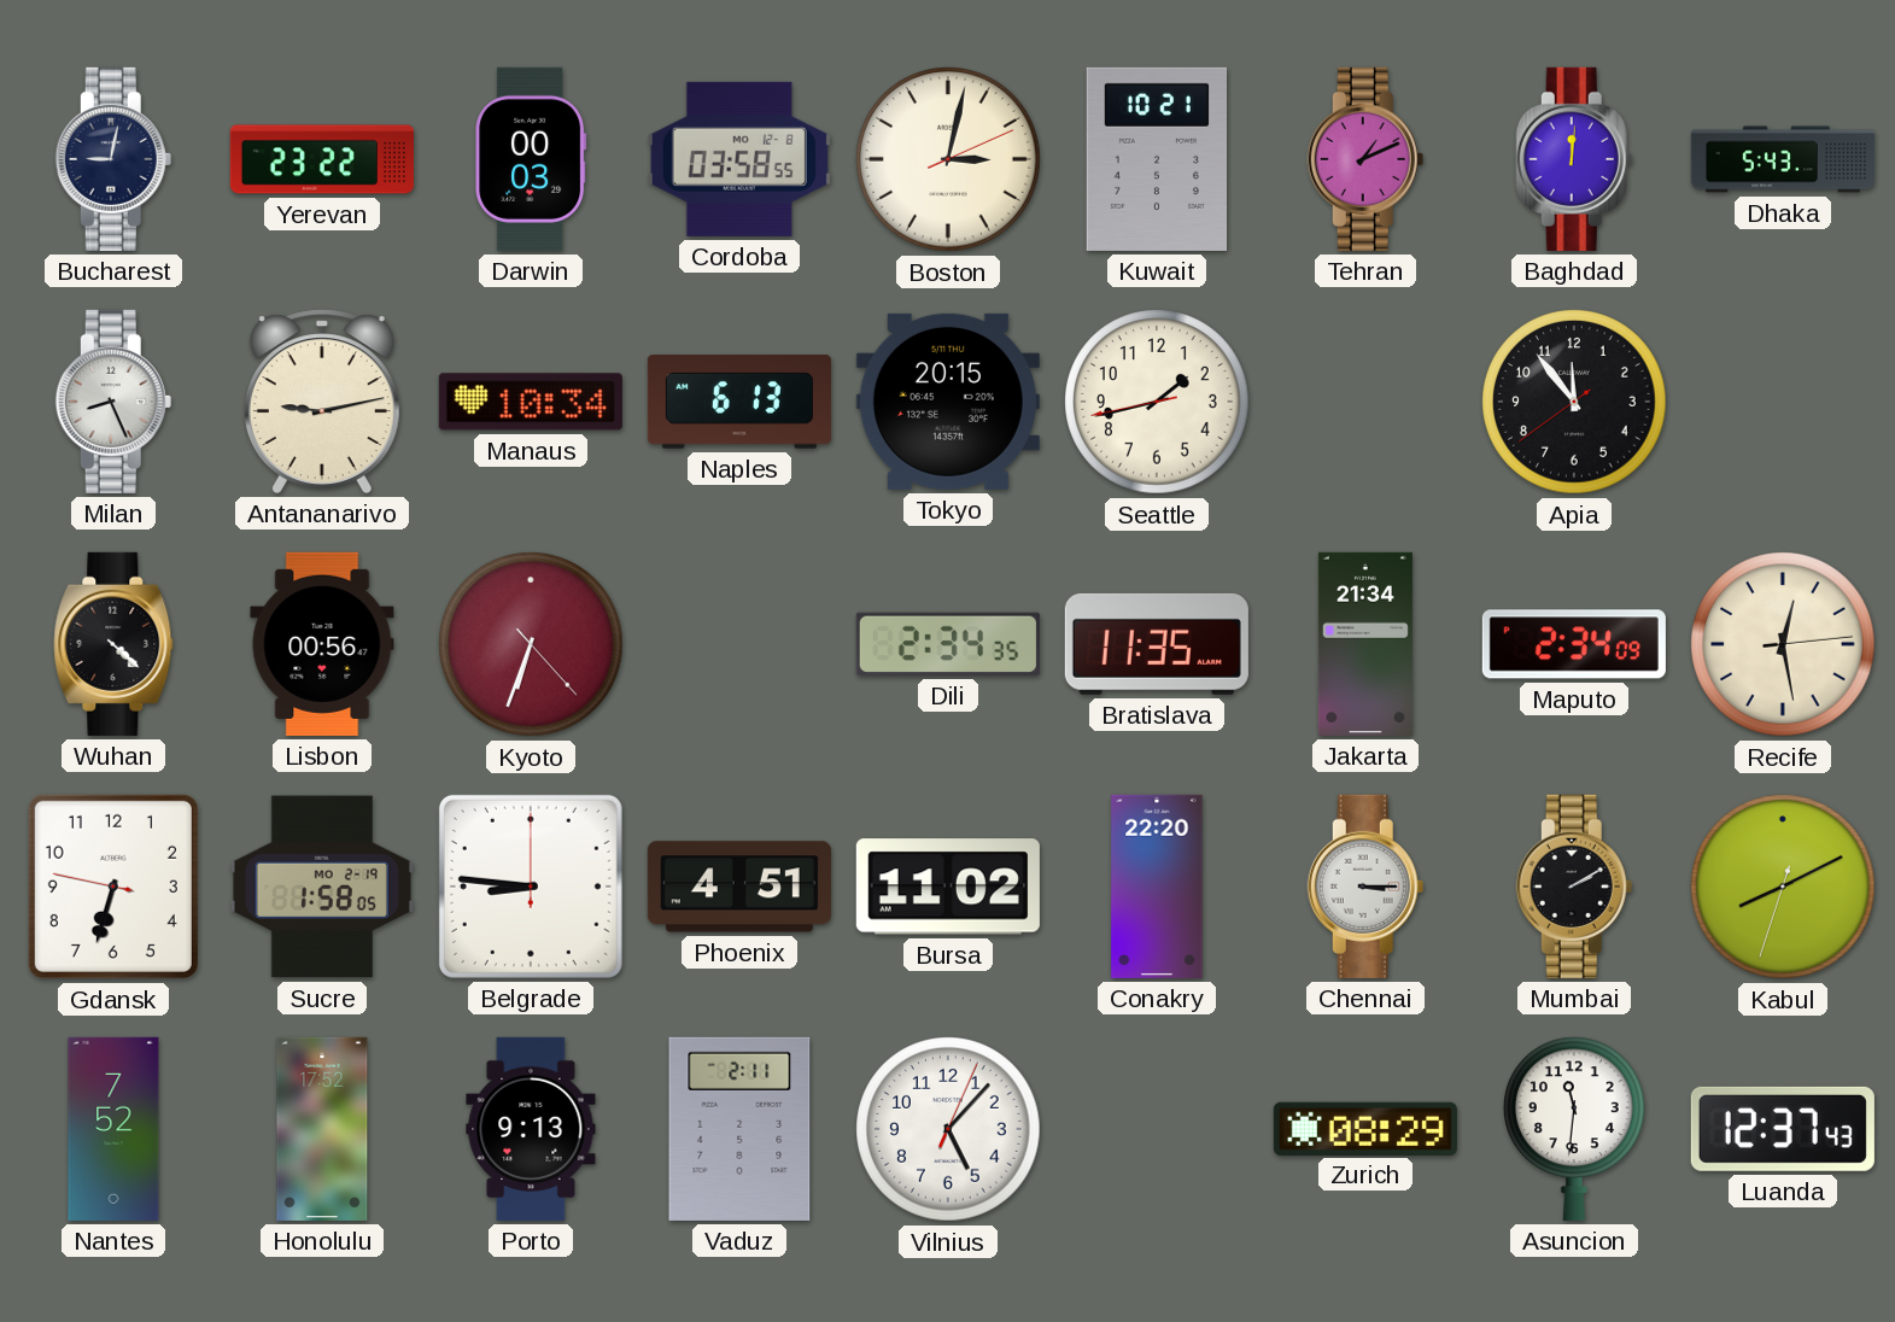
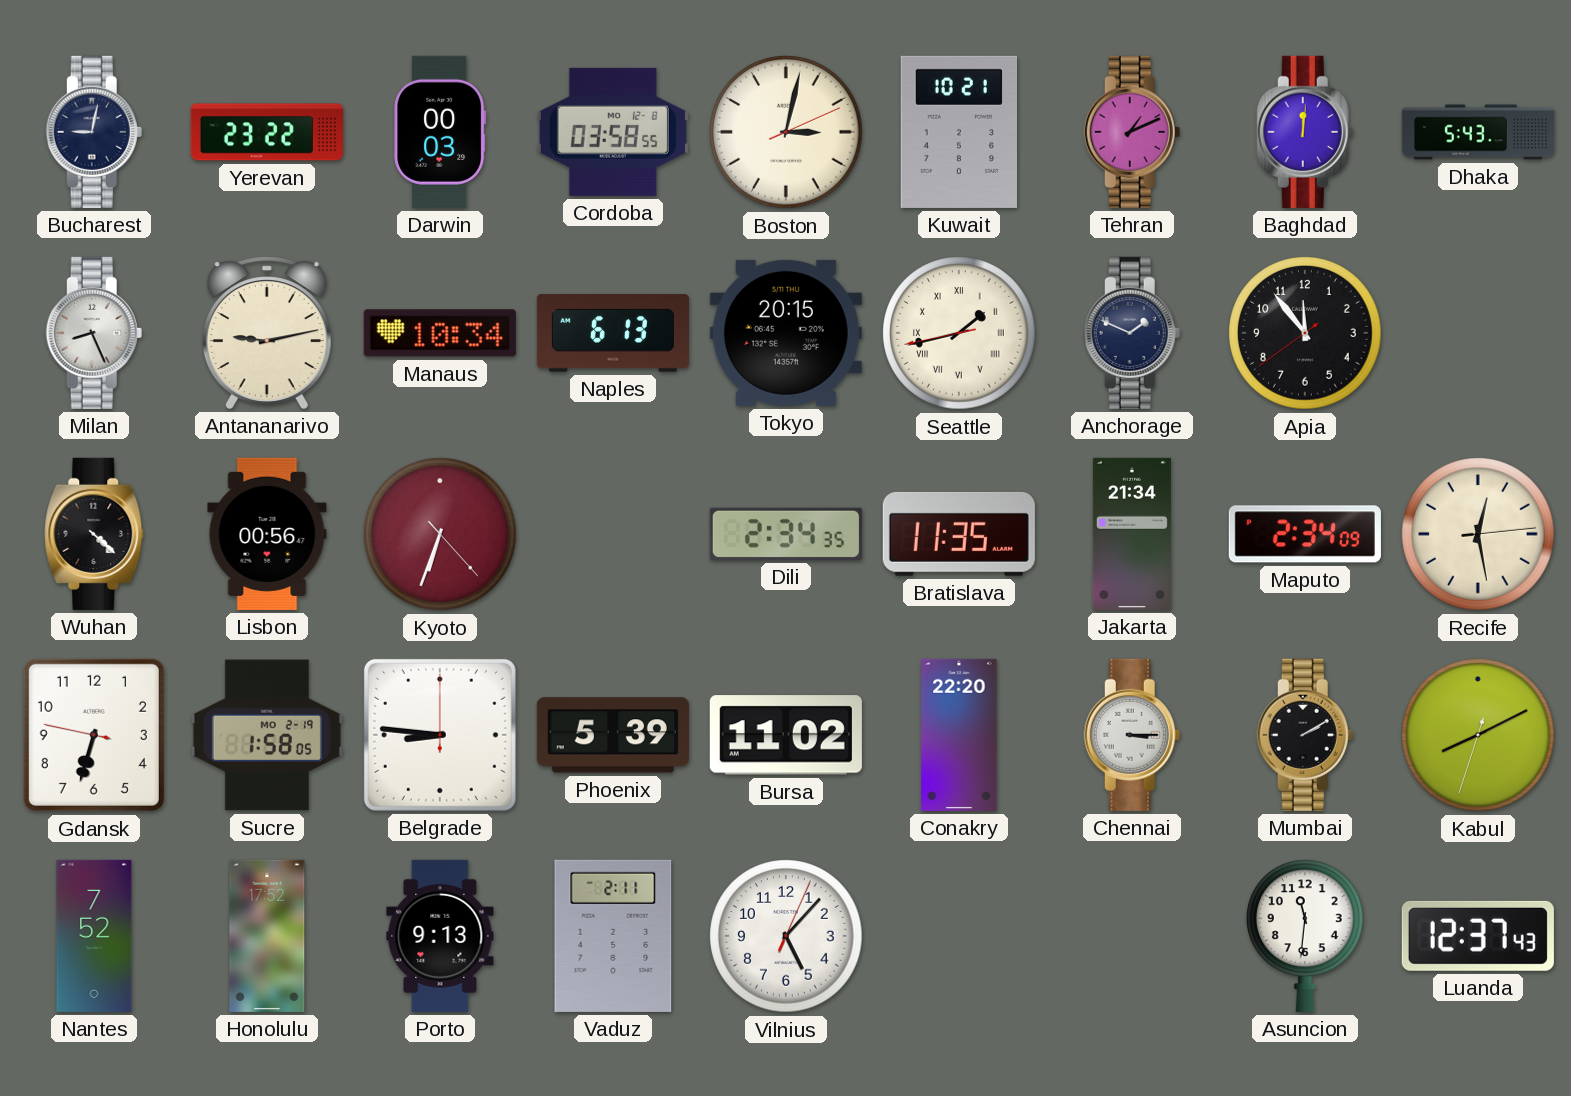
Seattle numerals: Arabic -> Roman (959, 333)
Anchorage: none -> 1:49 (1132, 333)
Phoenix: 4:51 -> 5:39 (613, 735)
Zurich: 08:29 -> none (1365, 1128)
